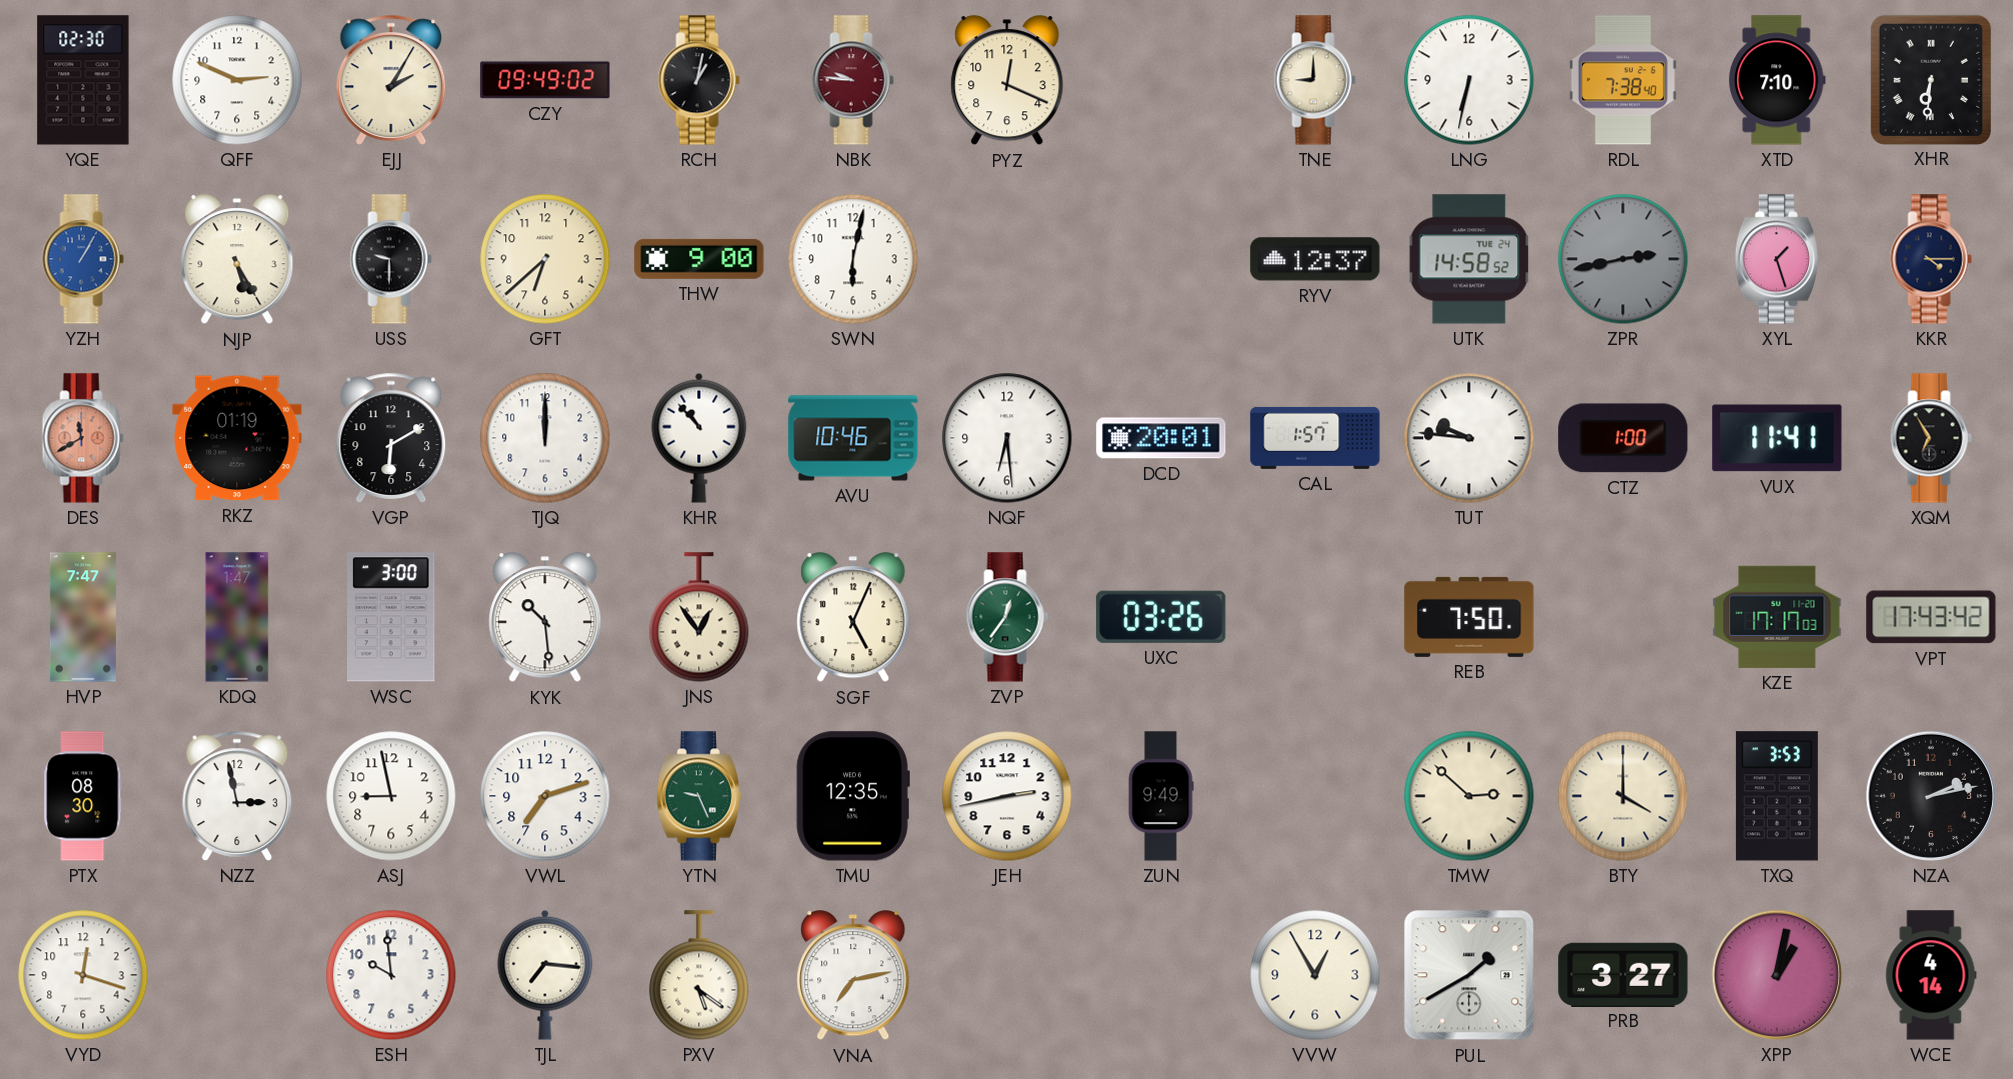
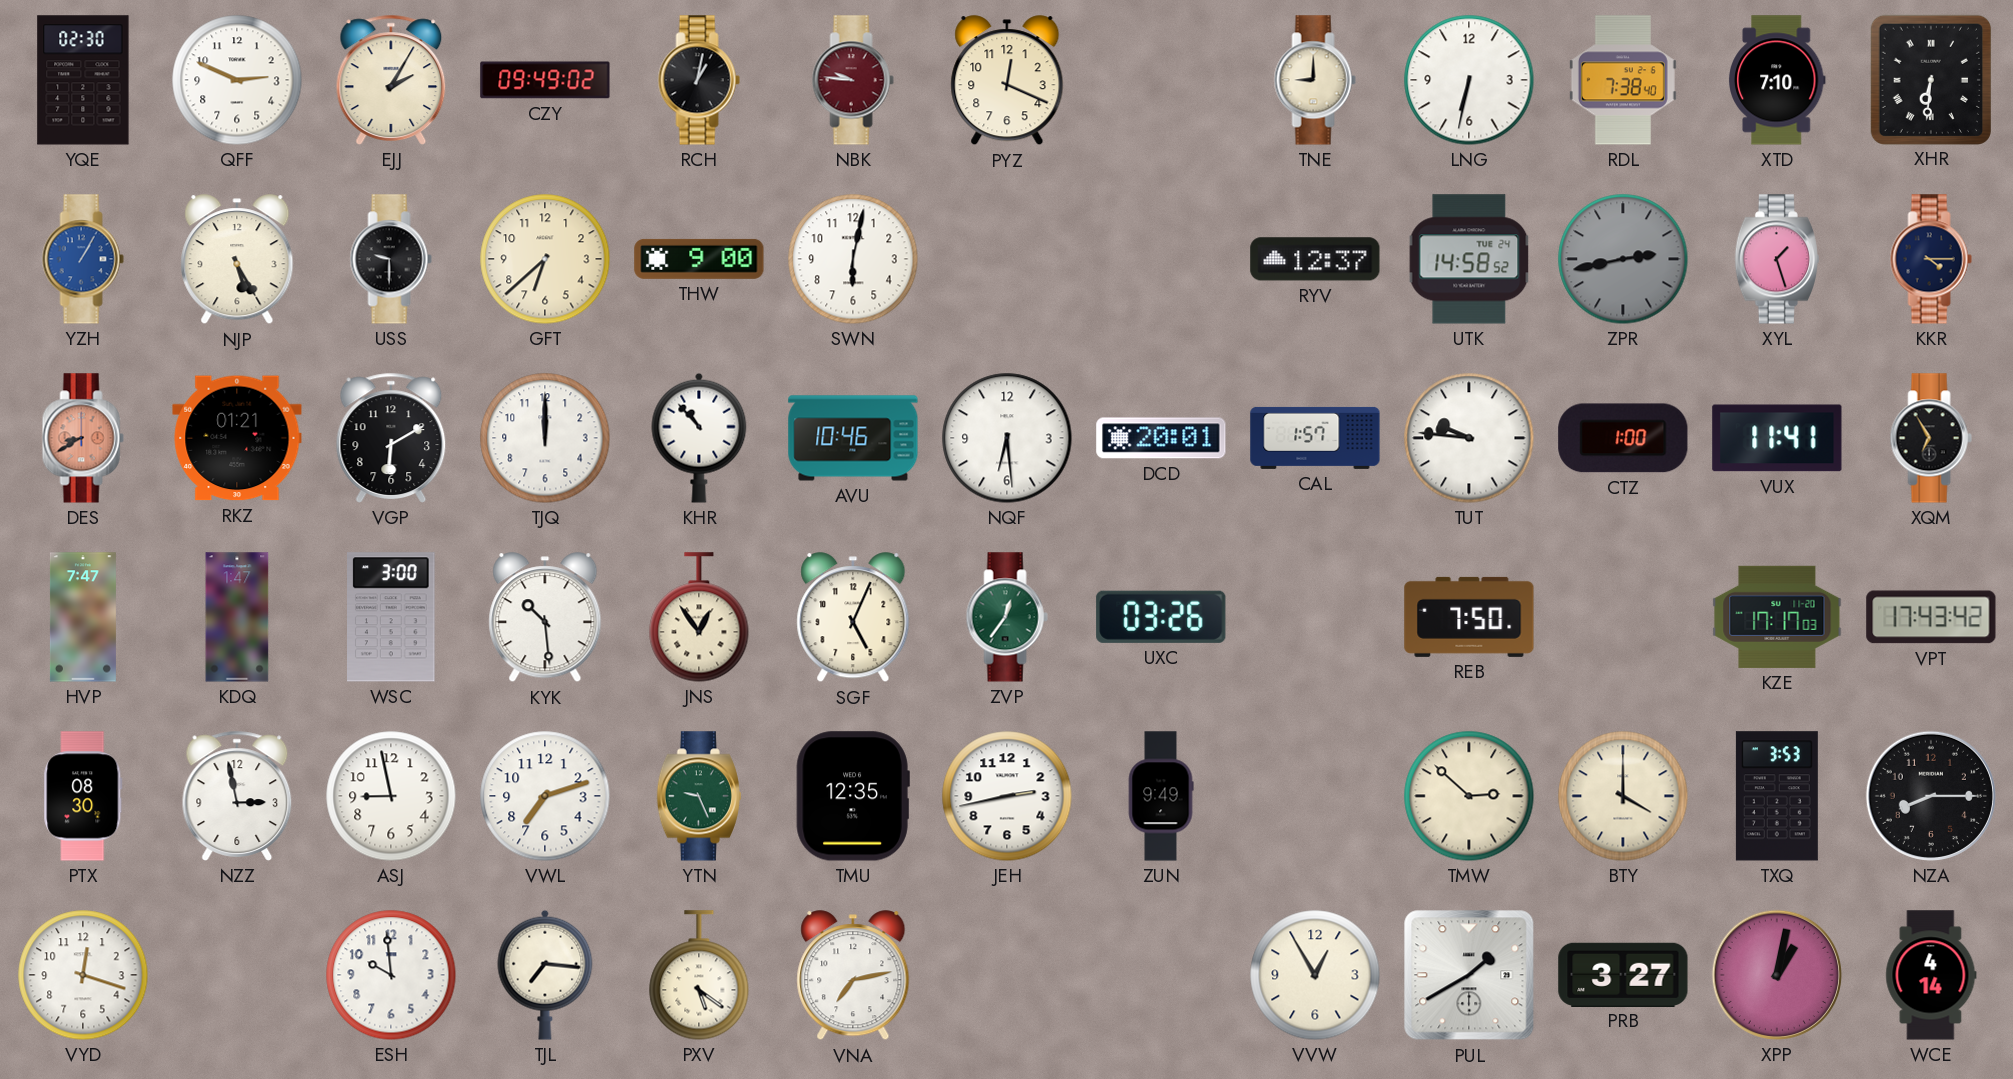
DES: 11:40 -> 8:40 (83, 438)
RKZ: 01:19 -> 01:21 (237, 438)
NZA: 2:13 -> 8:15 (1931, 796)
